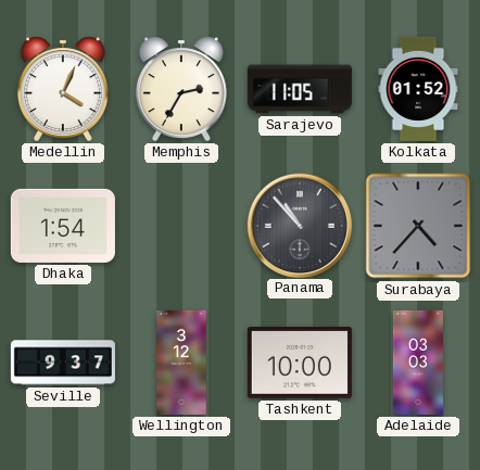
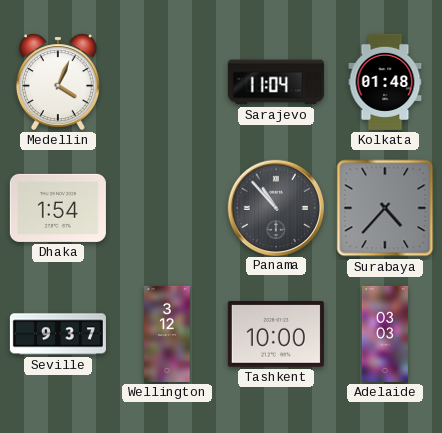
Memphis: 2:35 -> none (181, 89)
Sarajevo: 11:05 -> 11:04 (276, 82)
Kolkata: 01:52 -> 01:48 (385, 82)
